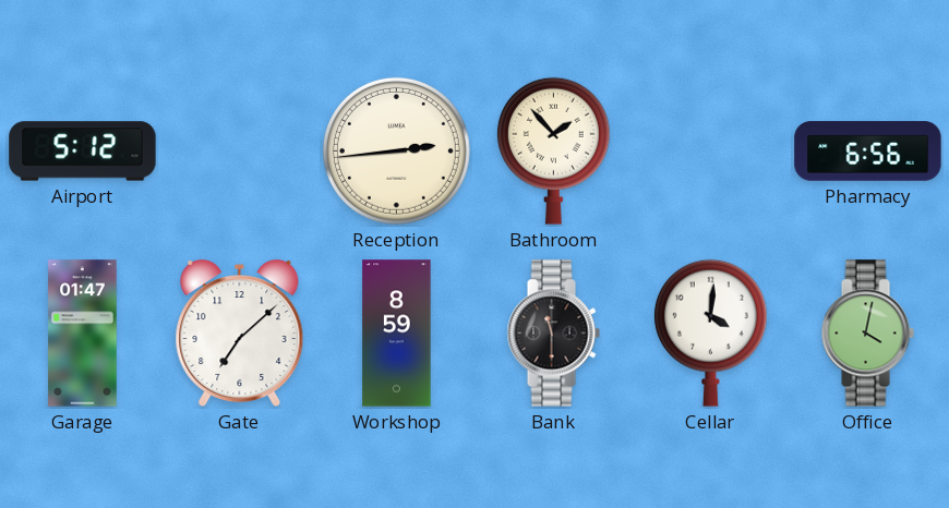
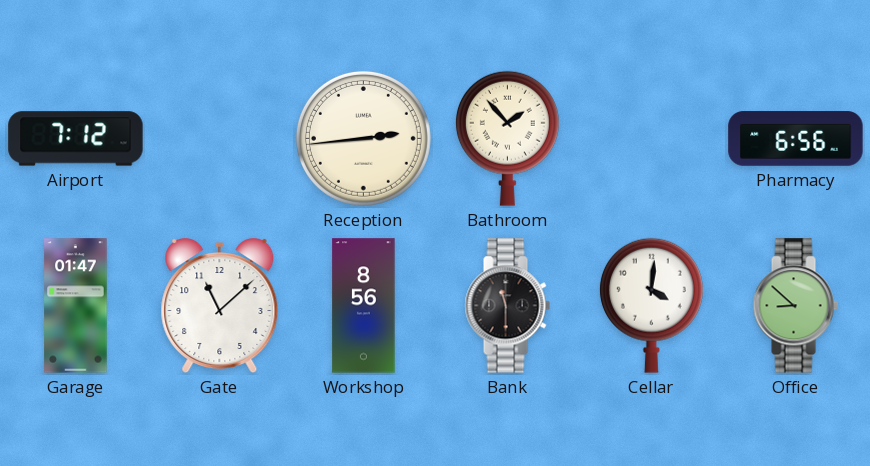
Airport: 5:12 -> 7:12 (76, 139)
Gate: 7:08 -> 11:08 (220, 306)
Workshop: 8:59 -> 8:56 (364, 306)
Office: 4:02 -> 8:52 (795, 306)
